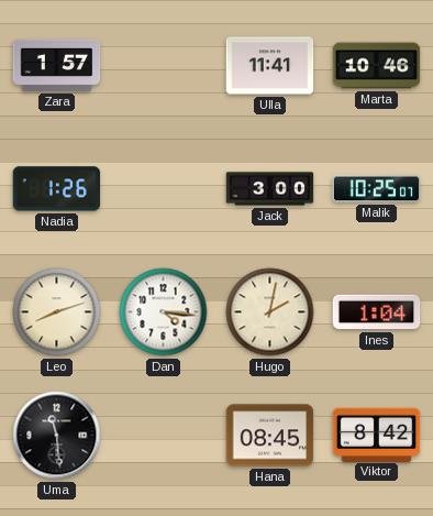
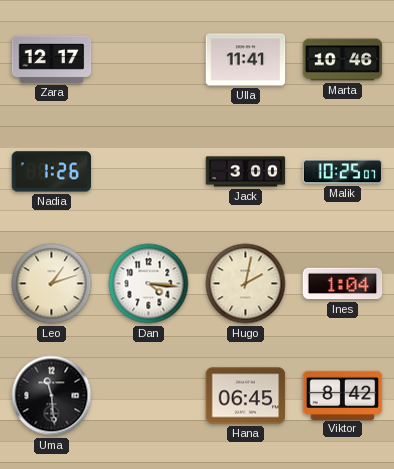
Zara: 1:57 -> 12:17 (52, 59)
Leo: 8:12 -> 1:12 (52, 284)
Hana: 08:45 -> 06:45 (246, 396)
